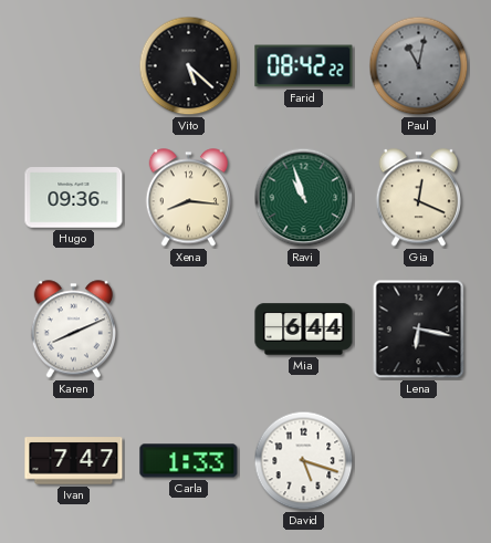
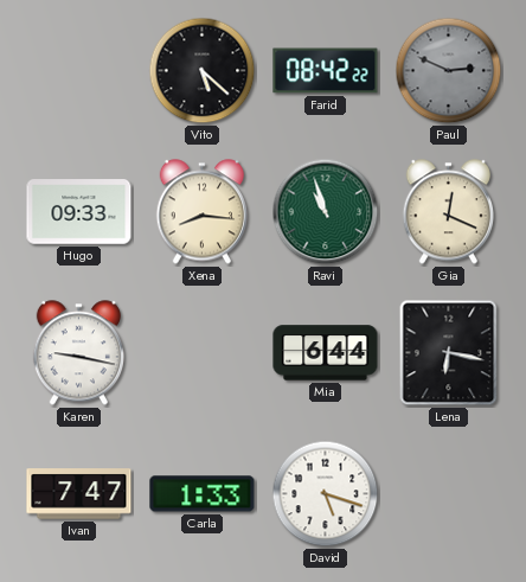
Paul: 11:02 -> 2:49 (449, 71)
Hugo: 09:36 -> 09:33 (79, 212)
Karen: 8:11 -> 9:17 (78, 353)
